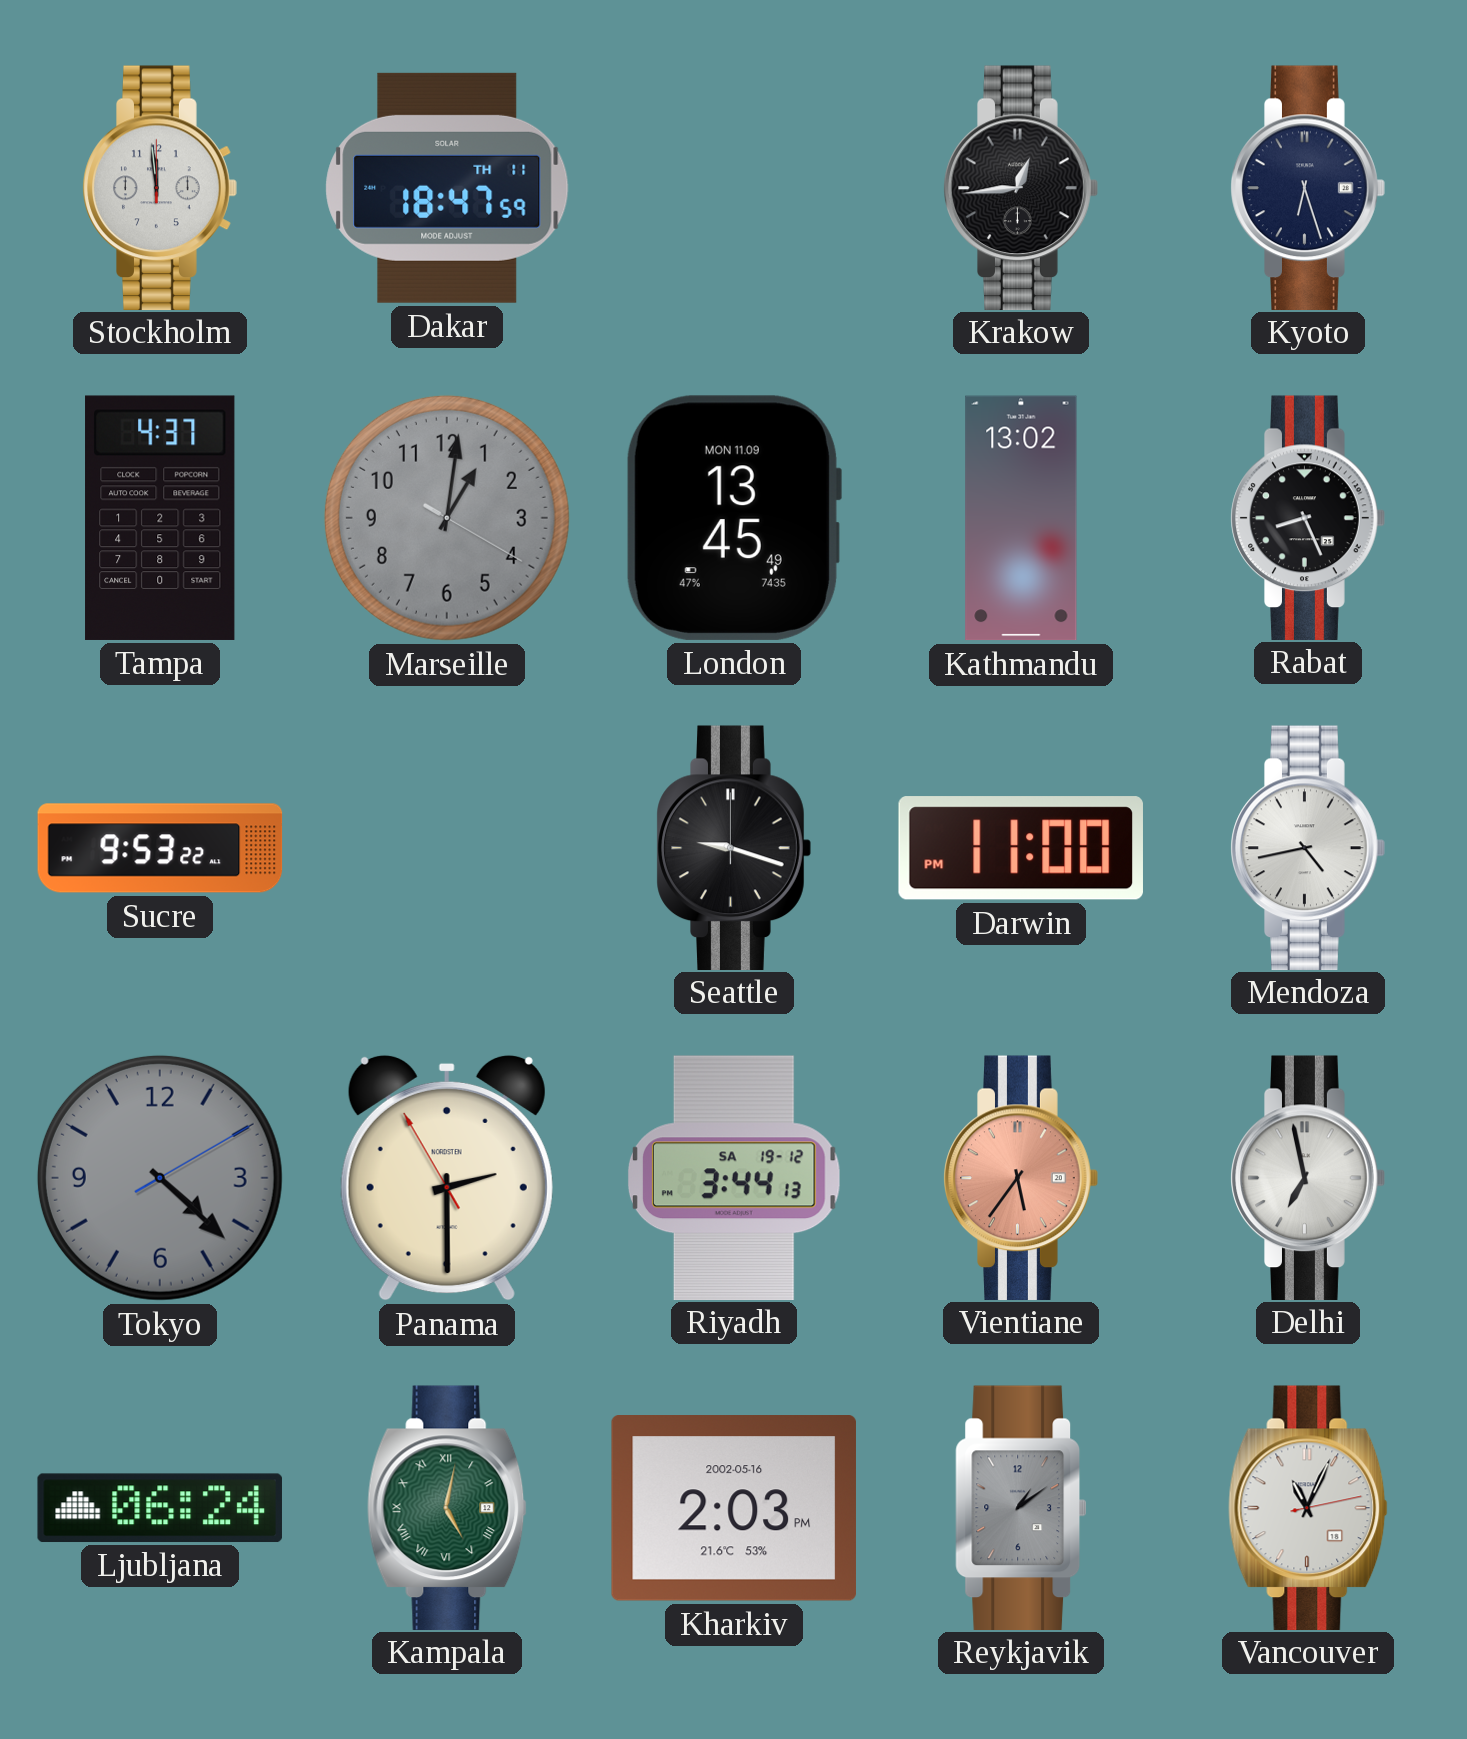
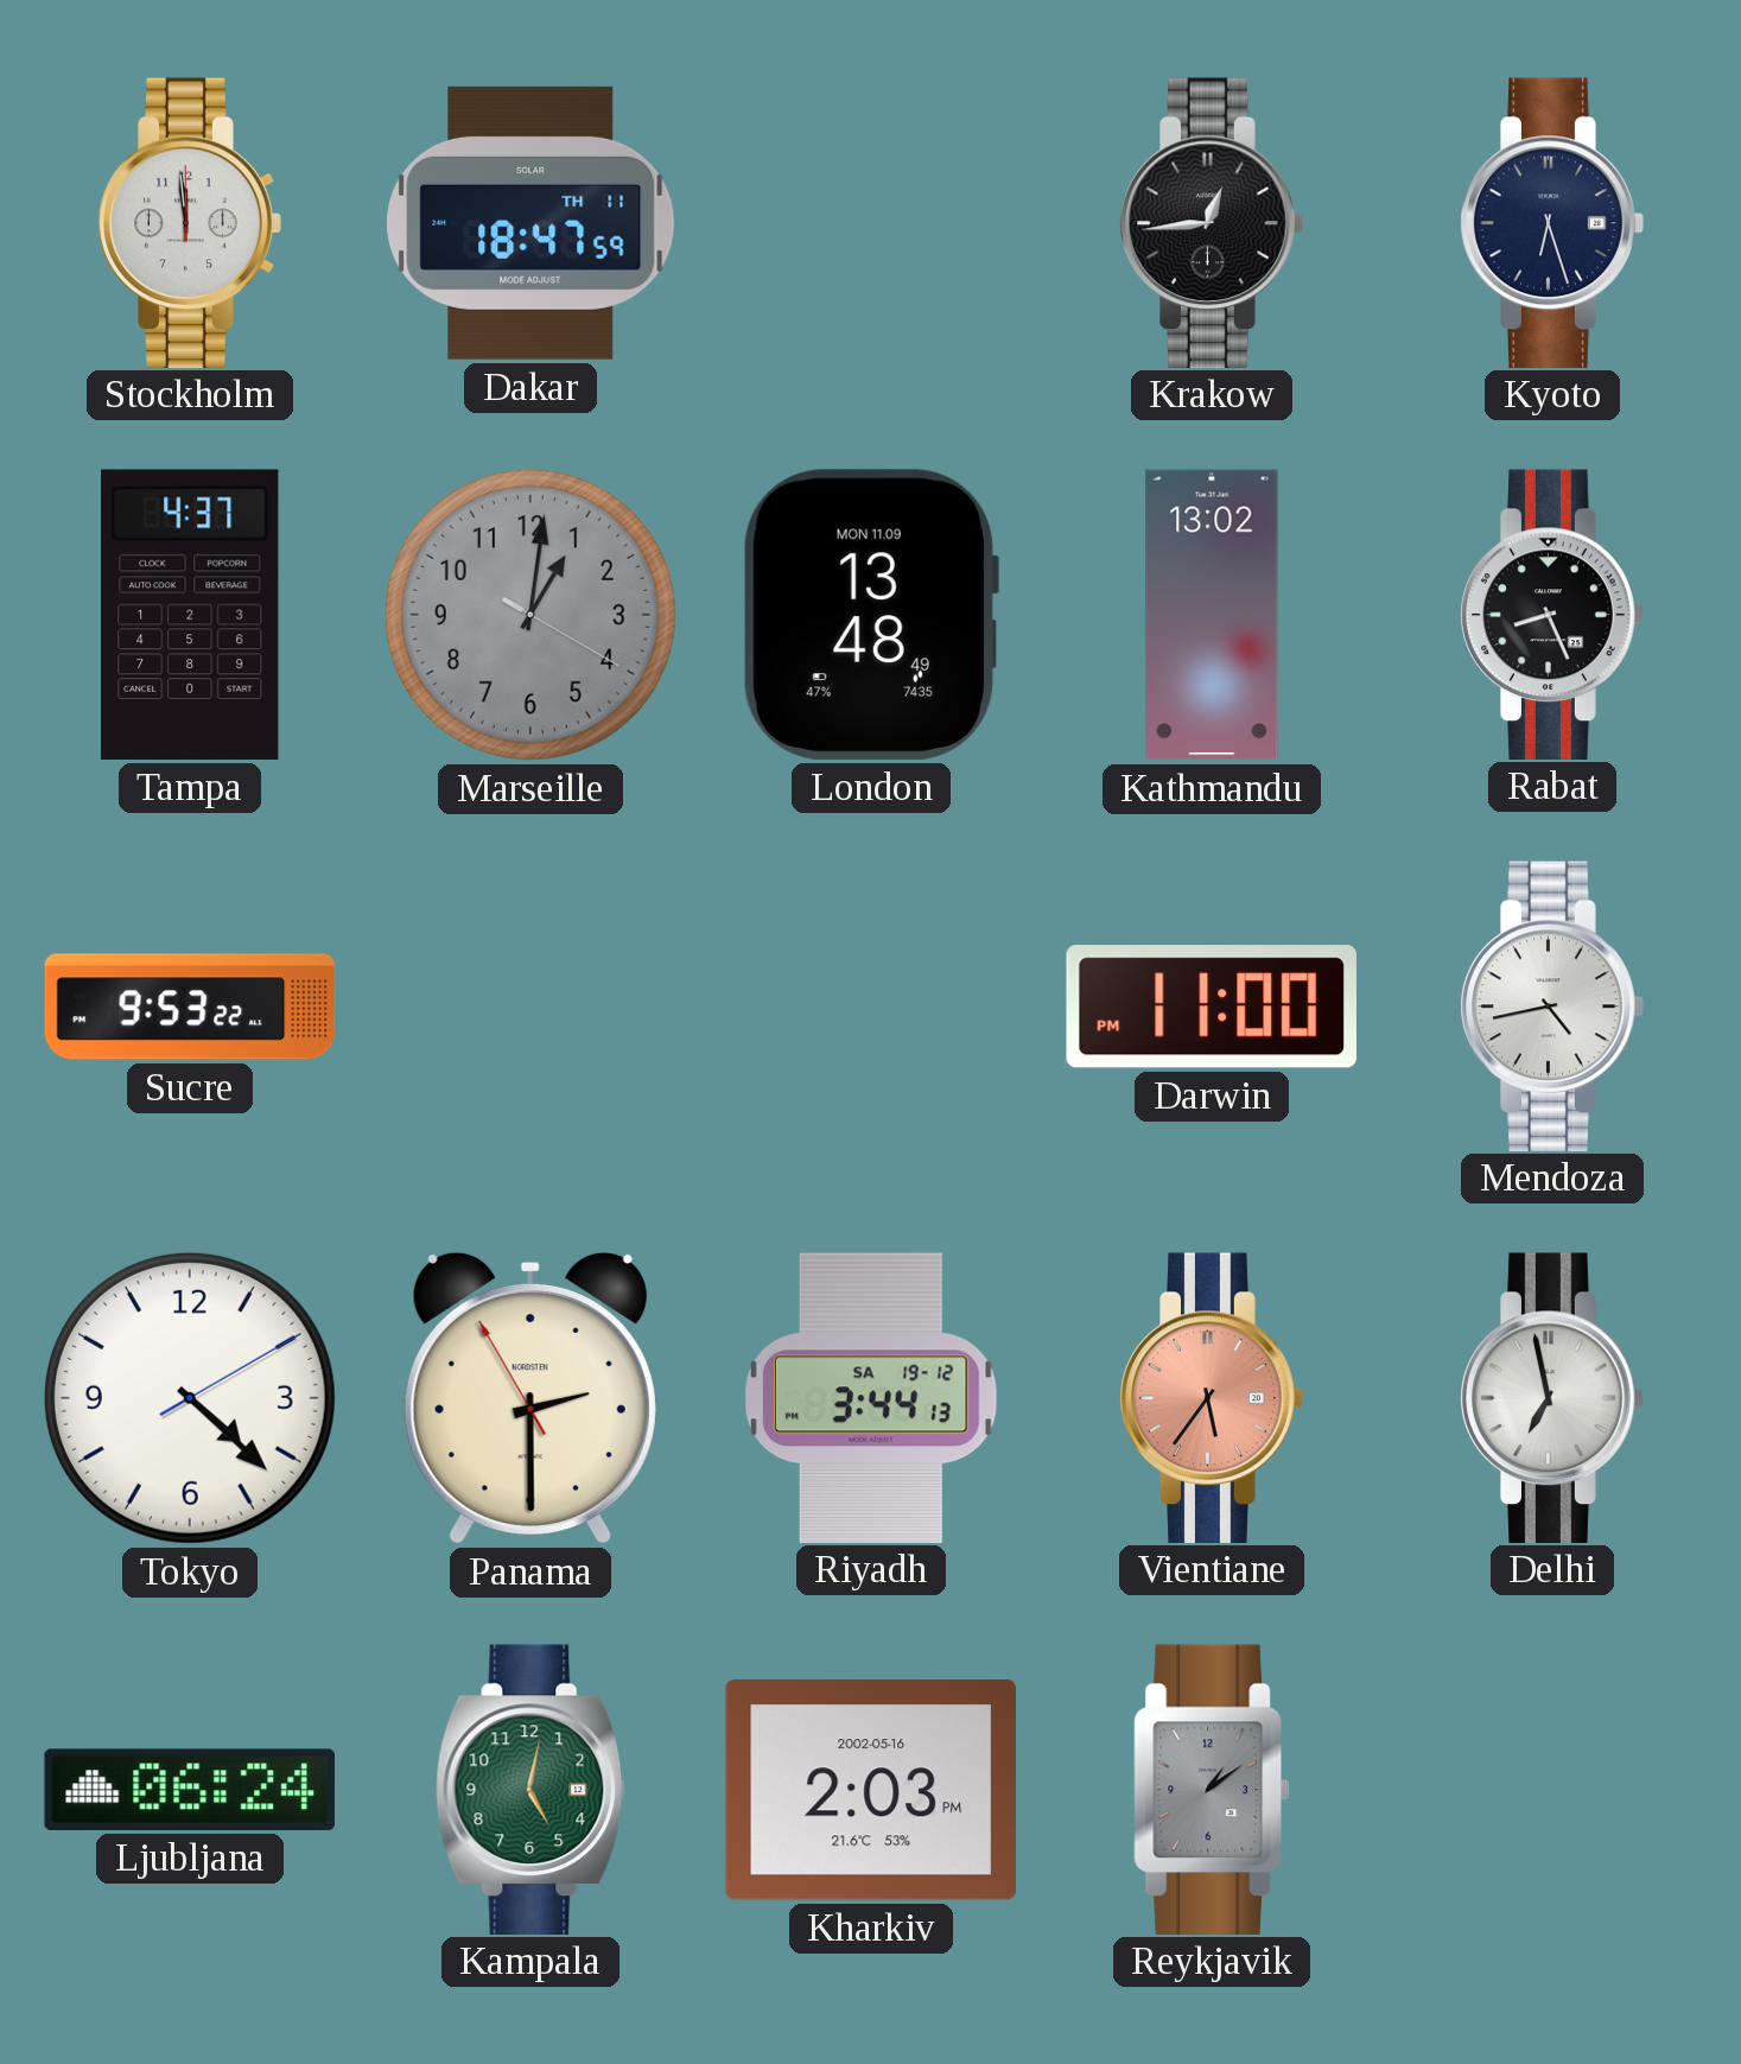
London: 13:45 -> 13:48 (870, 615)
Seattle: 9:18 -> none (734, 847)
Tokyo dial: grey -> white (190, 1398)
Kampala numerals: Roman -> Arabic (530, 1789)
Vancouver: 11:04 -> none (1308, 1507)
